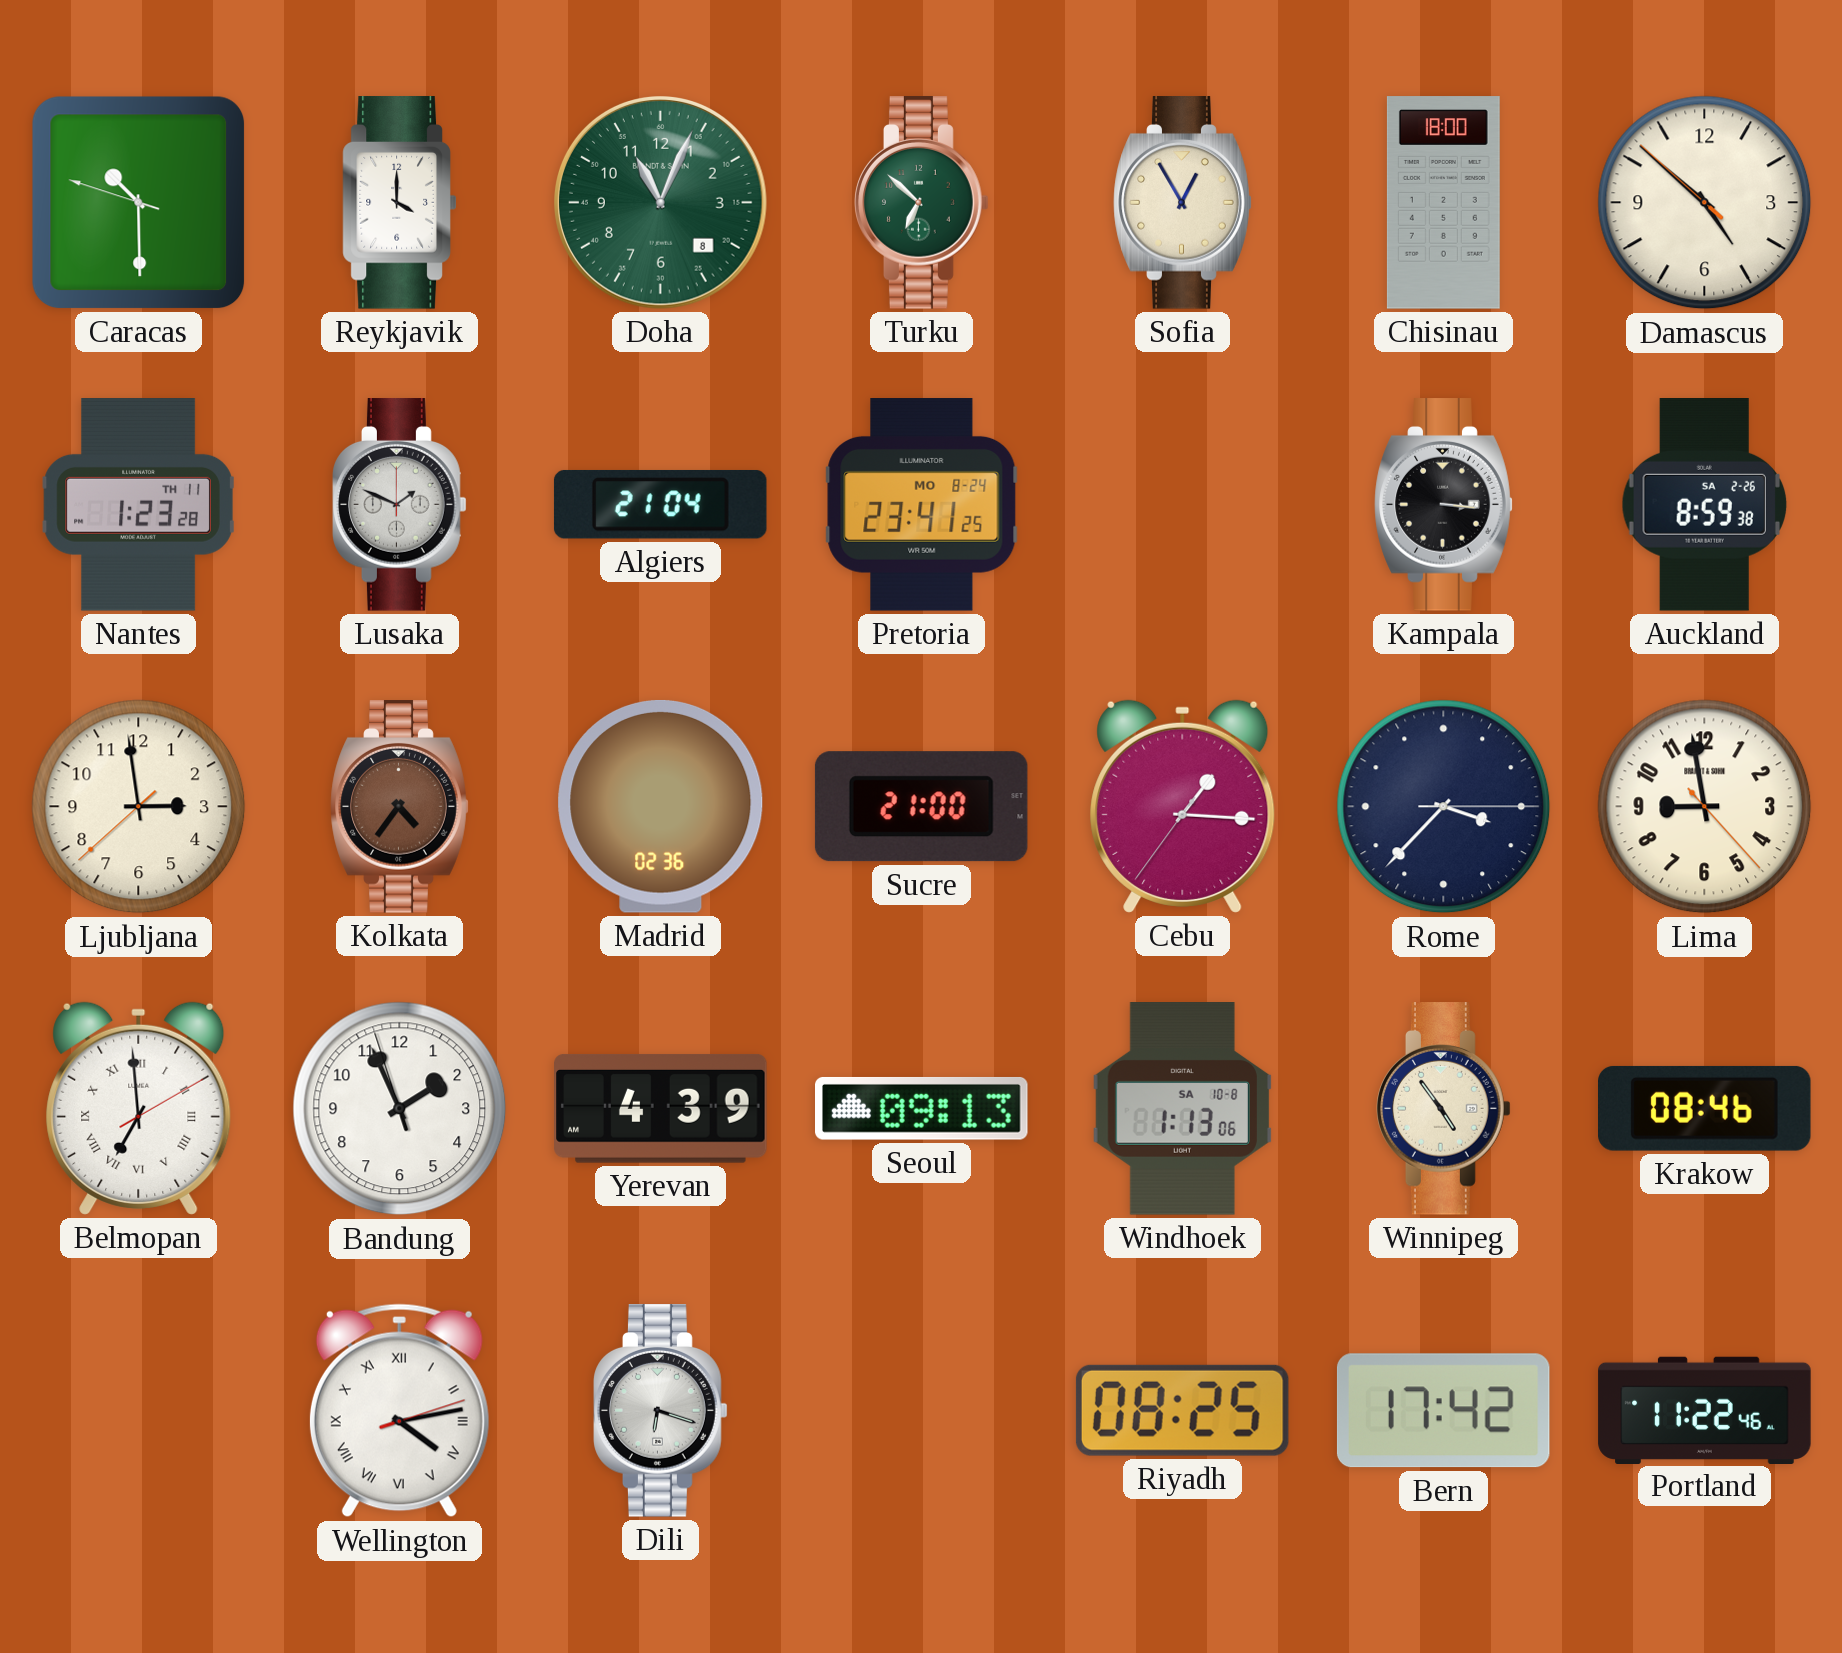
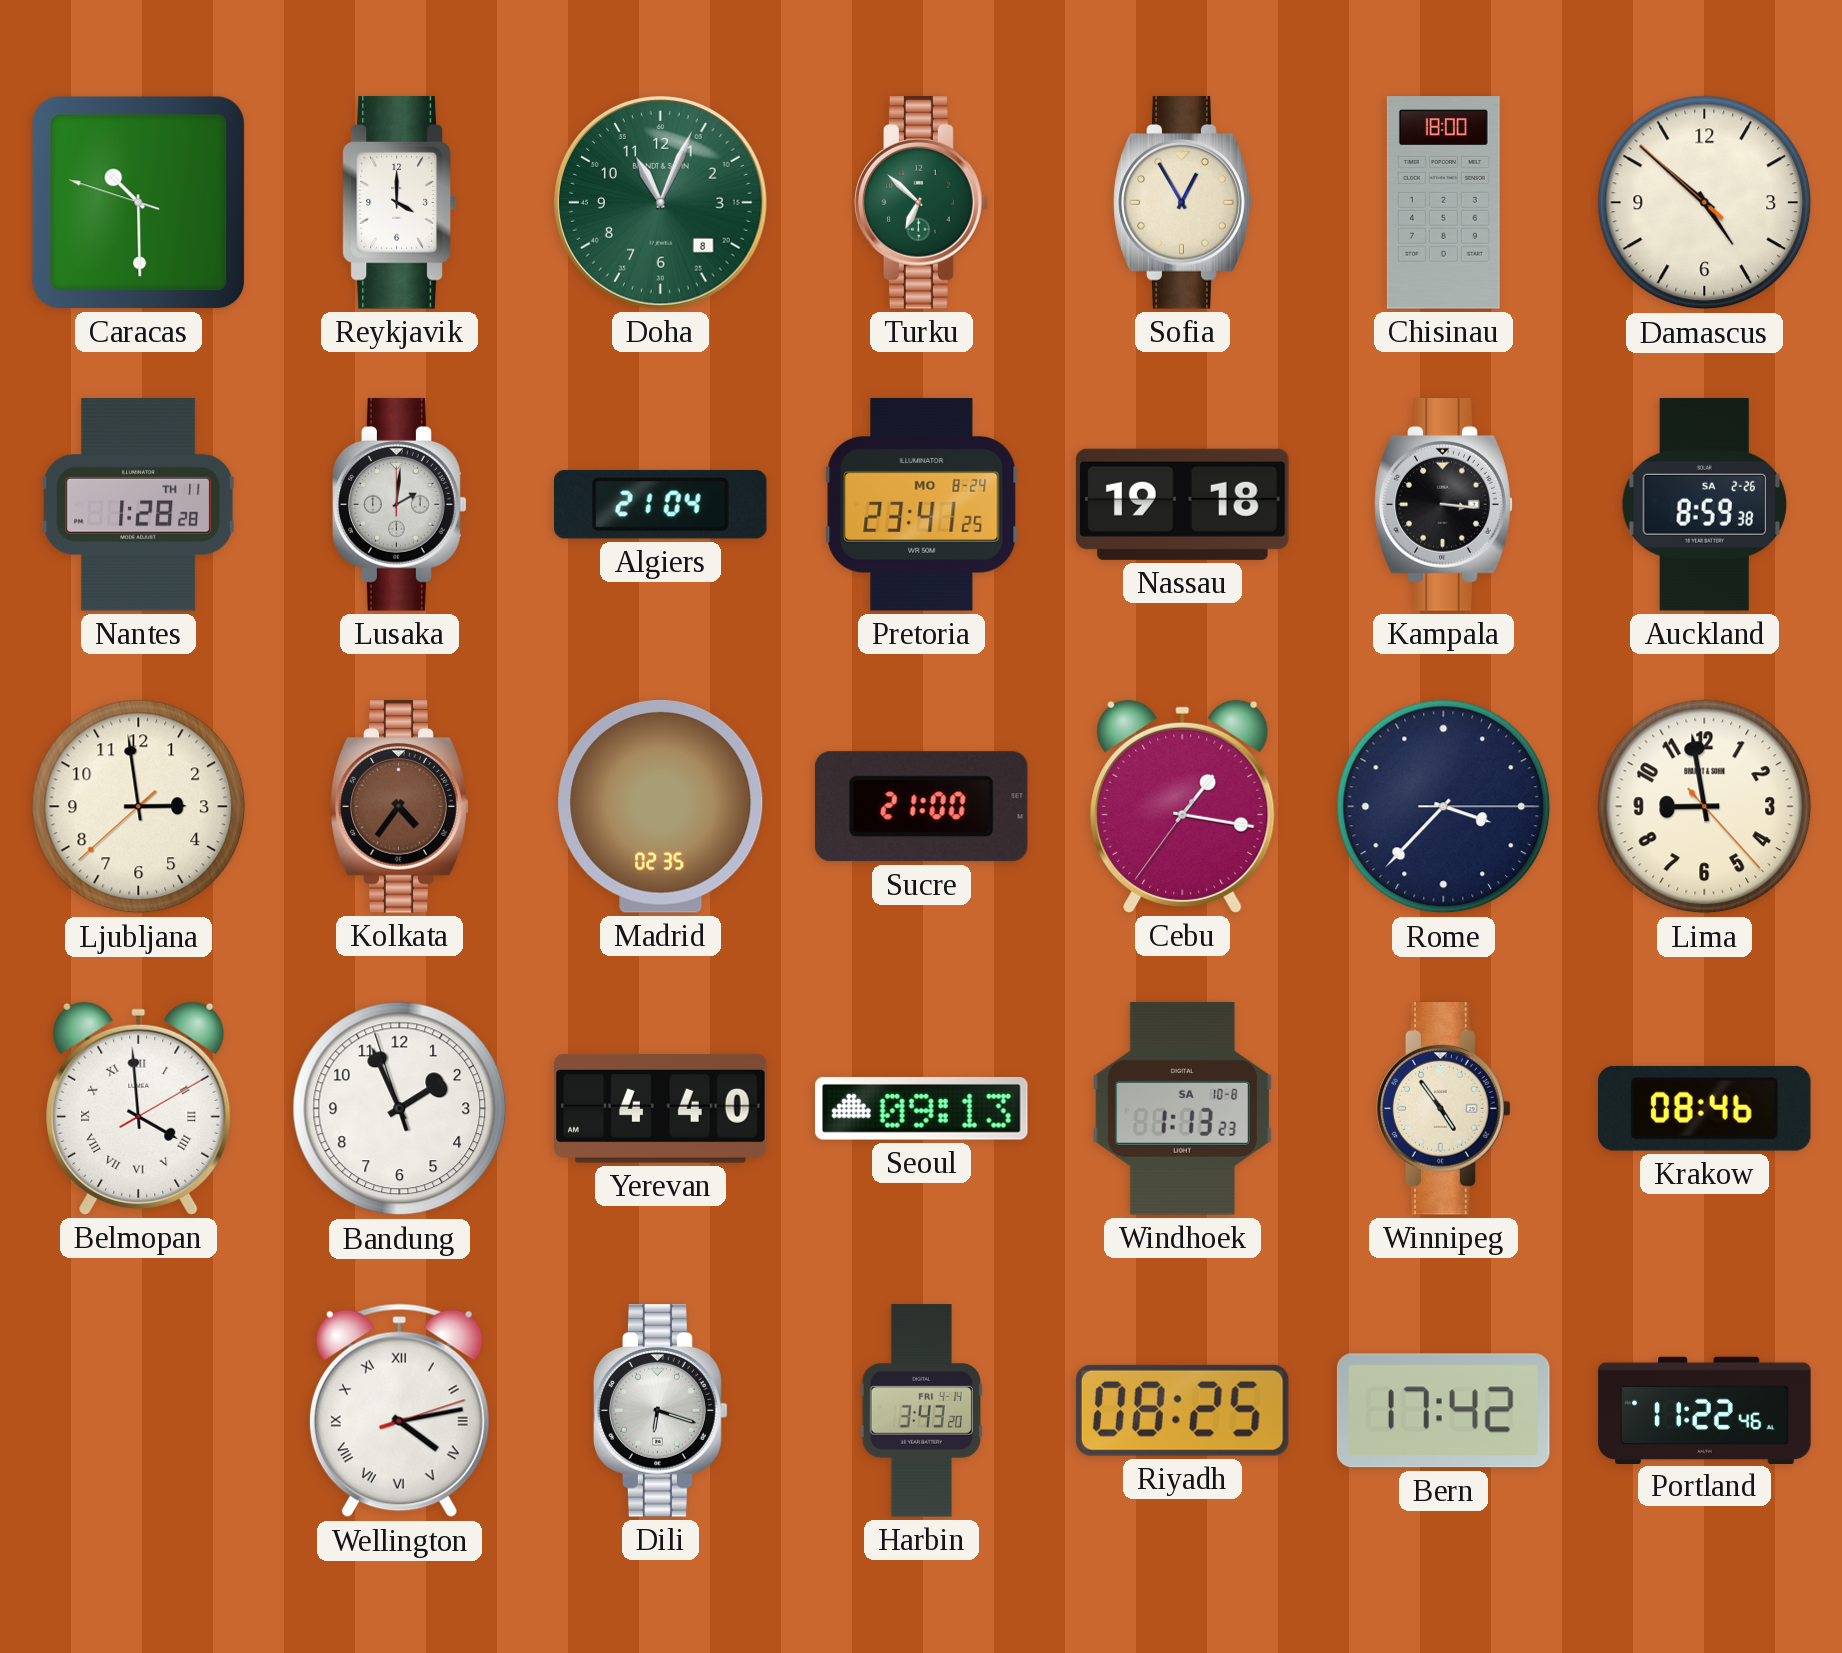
Nantes: 1:23 -> 1:28 (139, 505)
Lusaka: 1:49 -> 2:01 (400, 505)
Nassau: none -> 19:18 (1183, 504)
Madrid: 02:36 -> 02:35 (661, 806)
Cebu: 1:15 -> 1:16 (1183, 806)
Belmopan: 6:59 -> 3:59 (139, 1108)
Yerevan: 4:39 -> 4:40 (661, 1108)
Windhoek: 1:13:06 -> 1:13:23 (1182, 1109)
Harbin: none -> 3:43 (921, 1411)
